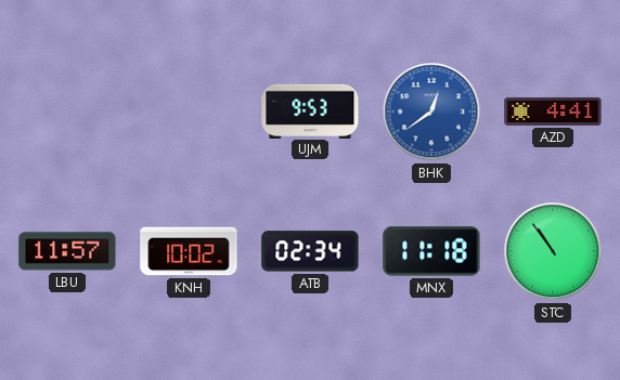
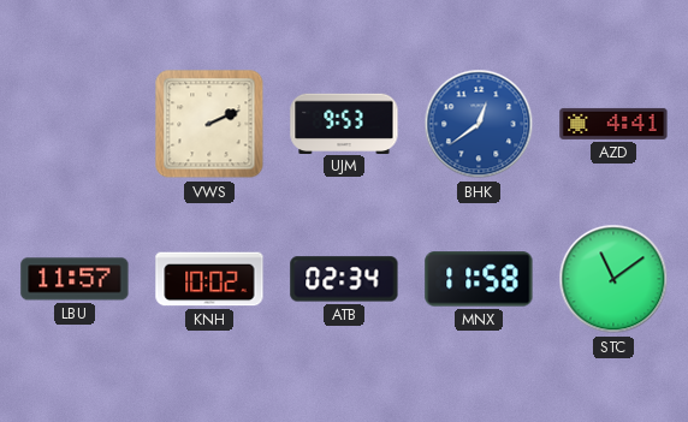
VWS: none -> 2:11 (209, 124)
MNX: 11:18 -> 11:58 (479, 279)
STC: 10:54 -> 11:09 (613, 279)
